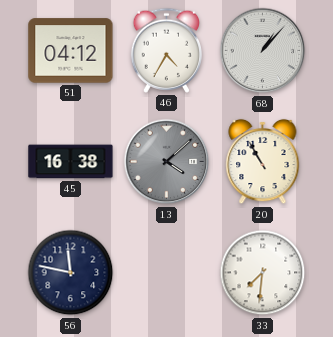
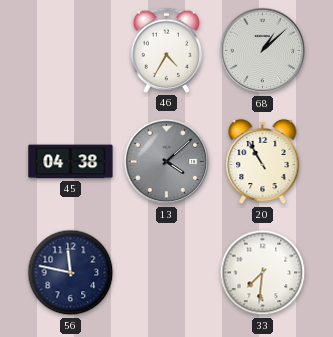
51: 04:12 -> none (71, 51)
68: 1:07 -> 1:08 (263, 51)
45: 16:38 -> 04:38 (71, 162)
